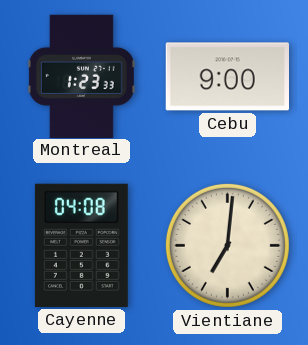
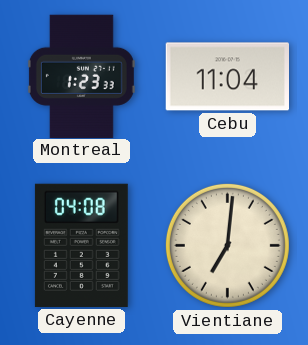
Cebu: 9:00 -> 11:04 (227, 77)
